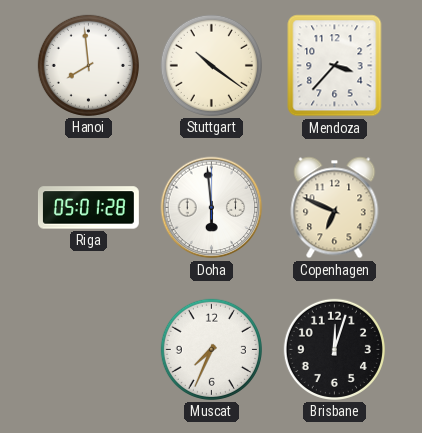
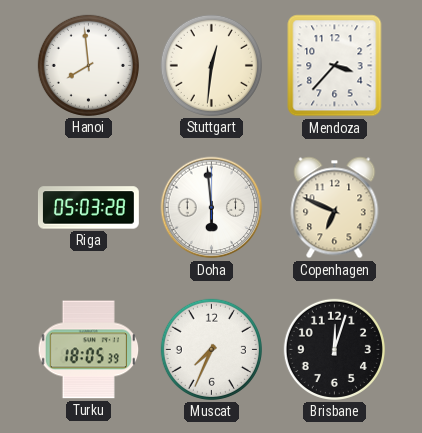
Stuttgart: 10:21 -> 12:31 (211, 65)
Riga: 05:01 -> 05:03 (88, 208)
Turku: none -> 18:05 (89, 350)
